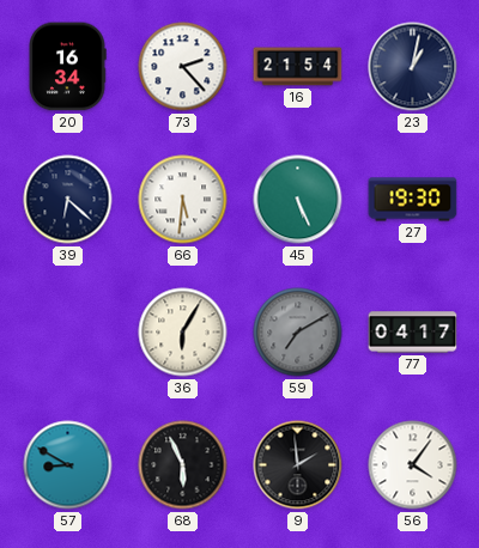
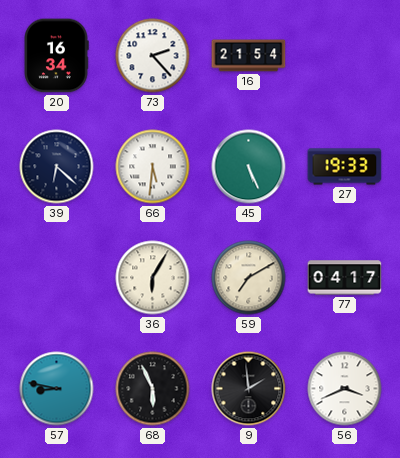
23: 1:02 -> none (413, 67)
27: 19:30 -> 19:33 (345, 167)
59 dial: grey -> cream (249, 278)
57: 8:50 -> 8:47 (57, 389)
56: 4:06 -> 3:41 (345, 389)
